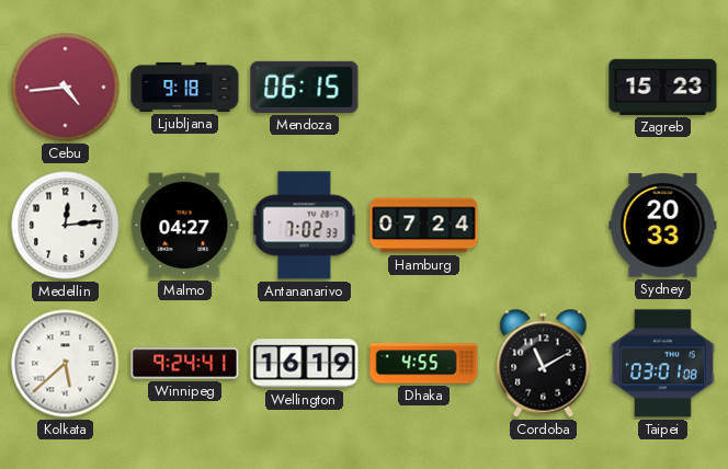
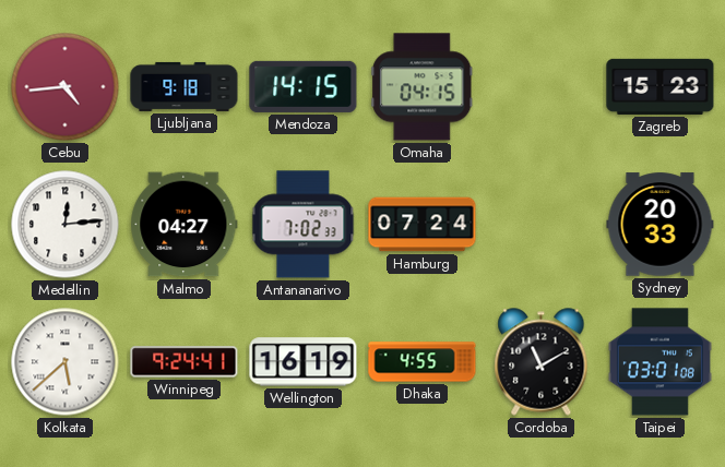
Mendoza: 06:15 -> 14:15 (304, 86)
Omaha: none -> 04:15 (423, 87)
